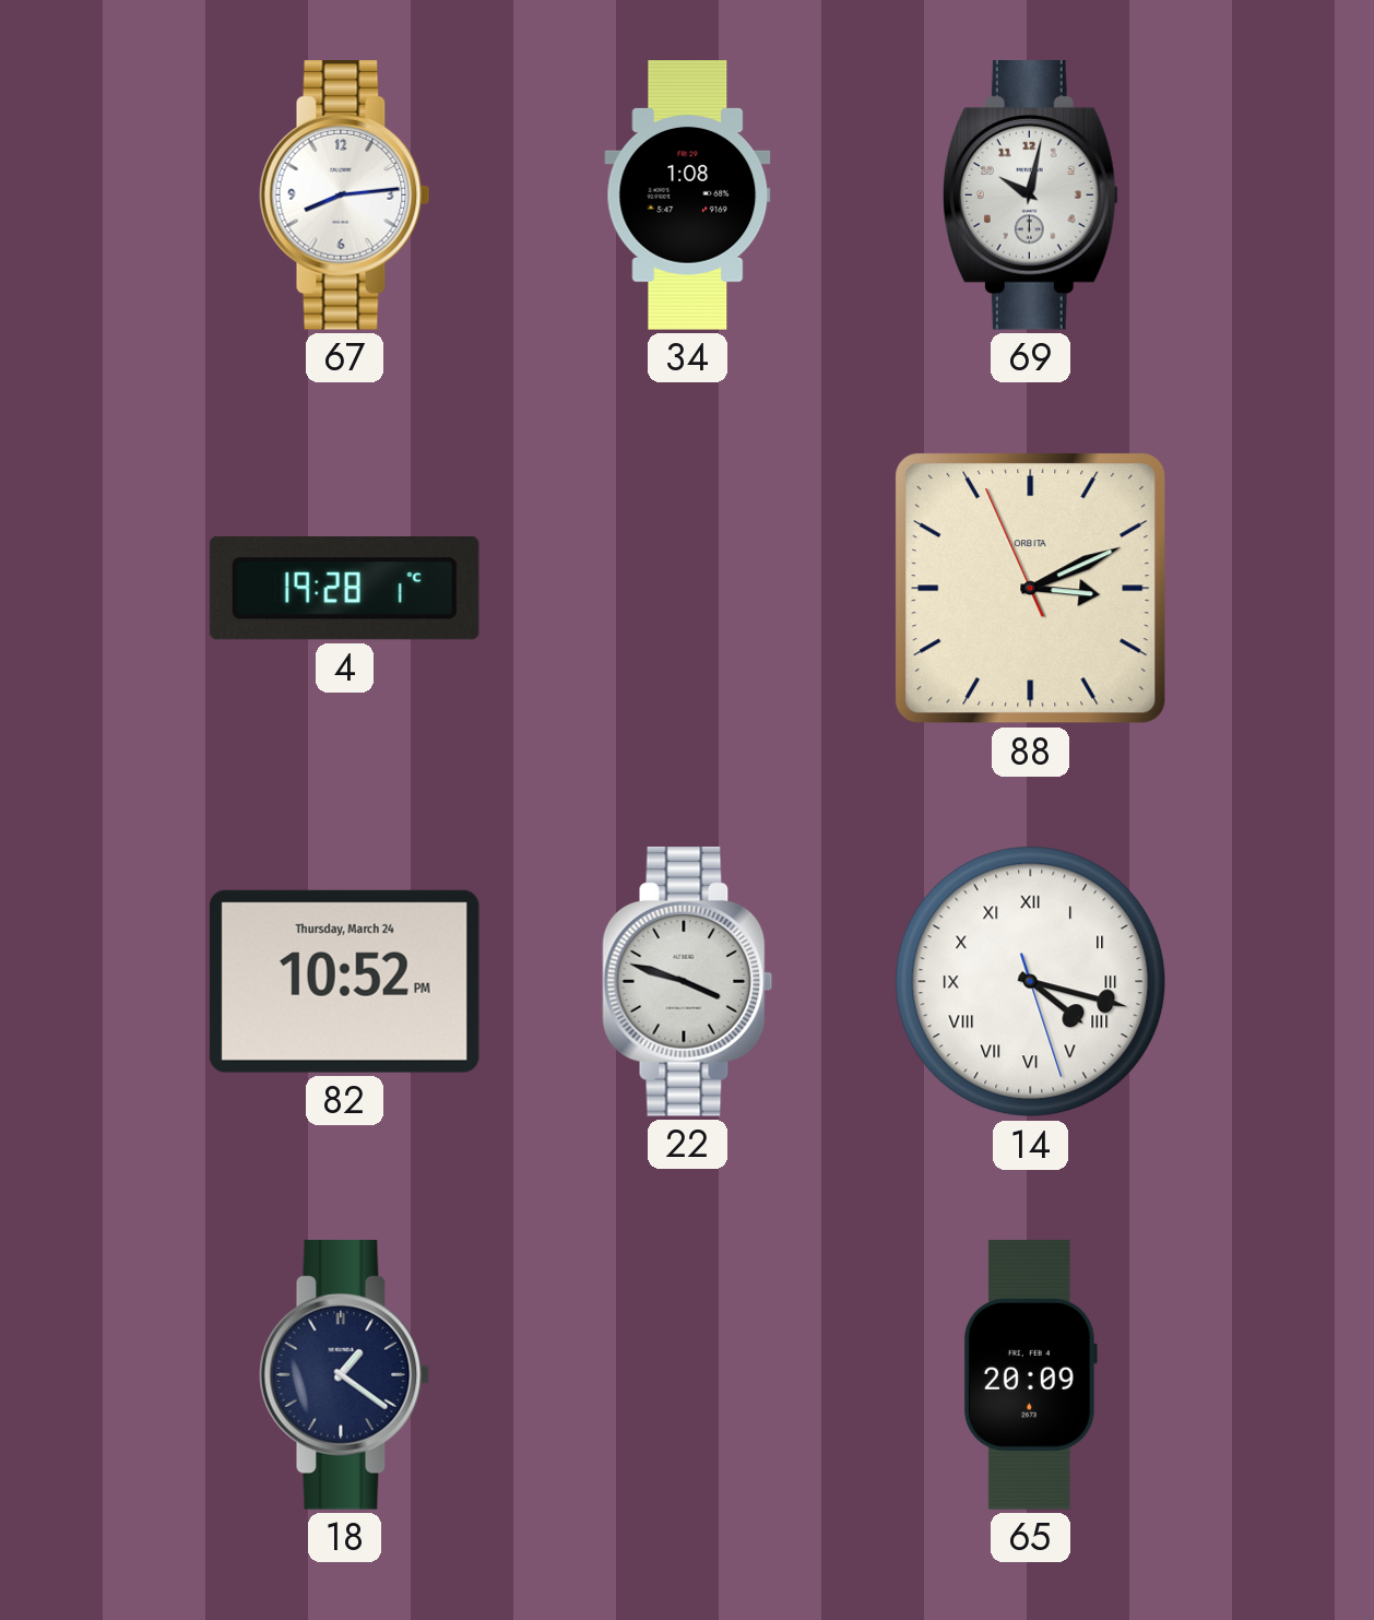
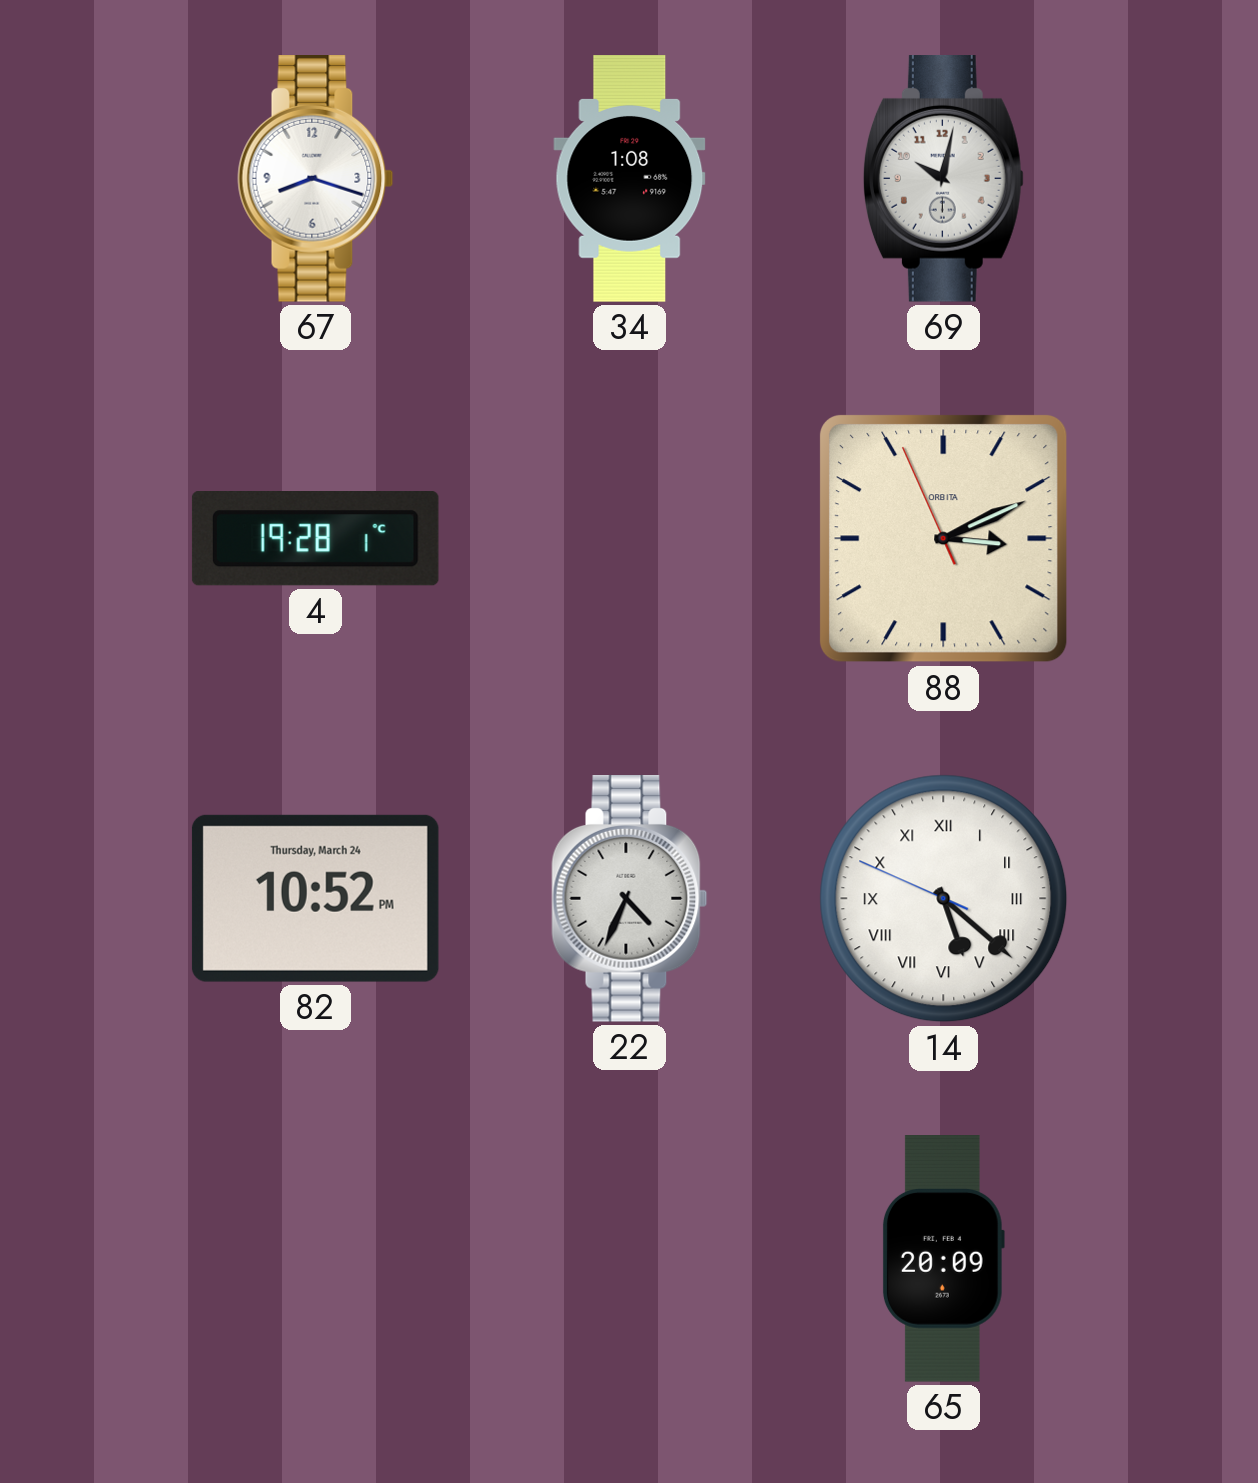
67: 8:14 -> 8:18 (316, 179)
22: 3:48 -> 4:34 (630, 899)
14: 4:17 -> 5:21 (944, 899)
18: 1:21 -> none (345, 1375)
